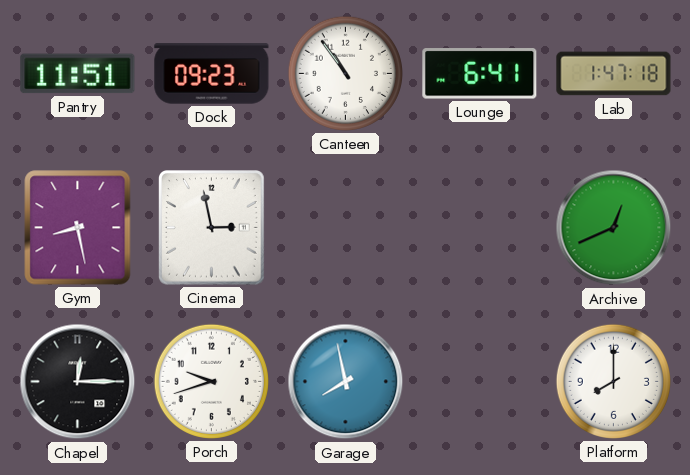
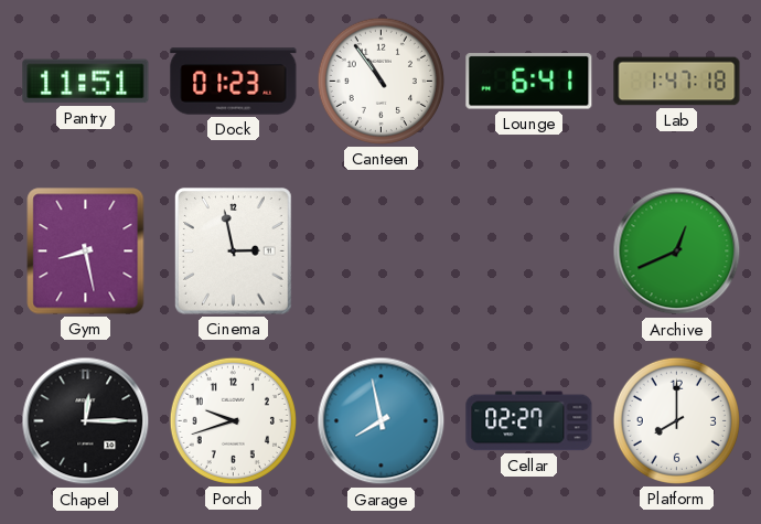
Dock: 09:23 -> 01:23 (234, 82)
Cellar: none -> 02:27 (529, 421)
